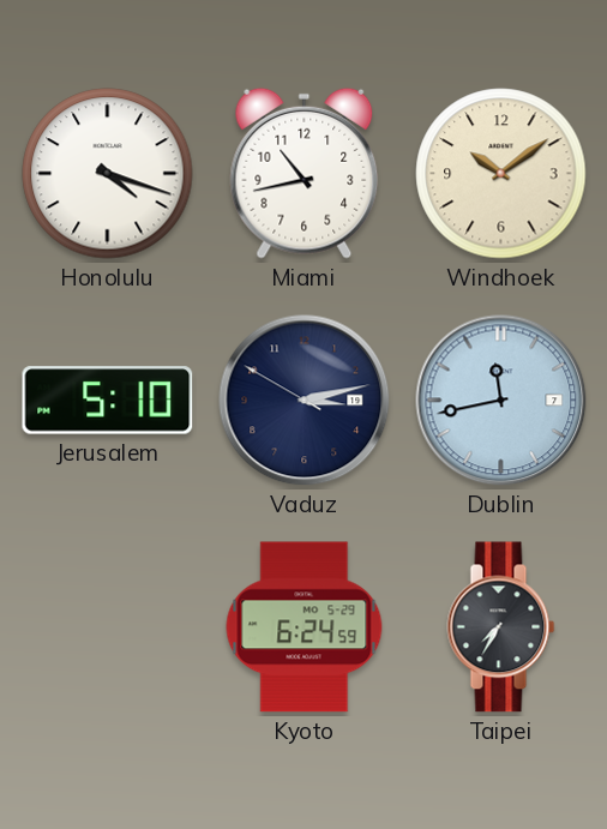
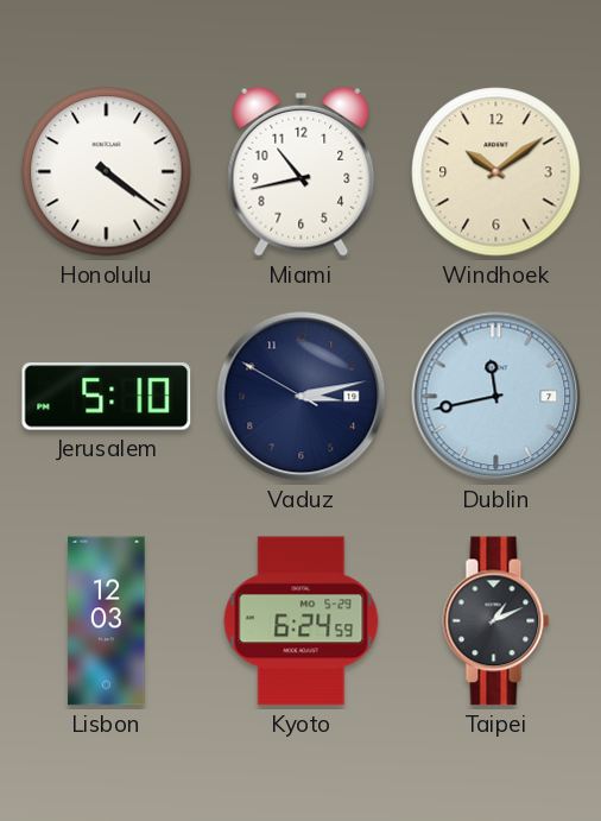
Honolulu: 4:18 -> 4:21 (107, 172)
Lisbon: none -> 12:03 (107, 621)
Taipei: 7:35 -> 1:11 (496, 621)
